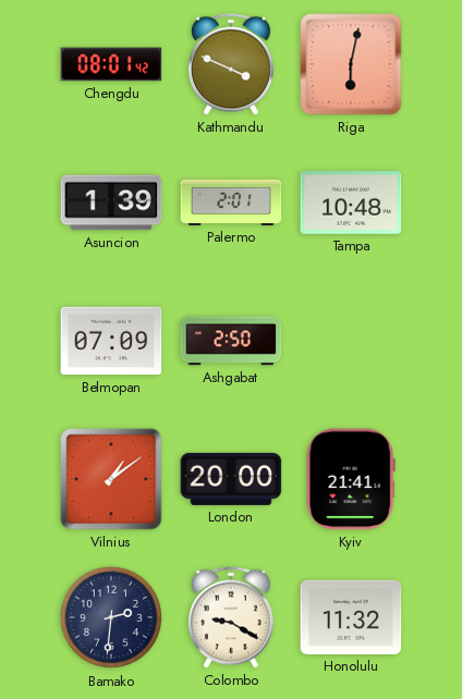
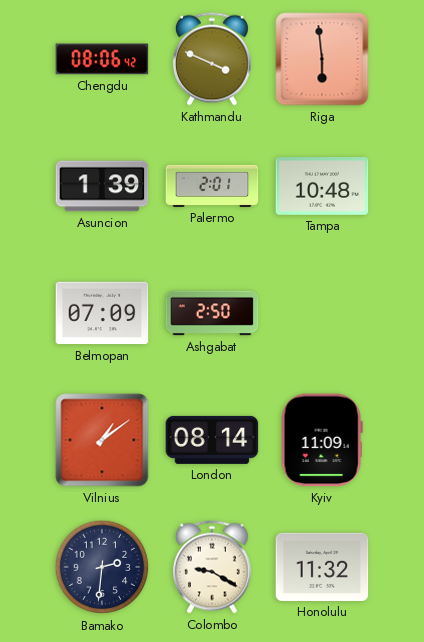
Chengdu: 08:01 -> 08:06 (102, 59)
Riga: 6:02 -> 5:59 (322, 59)
London: 20:00 -> 08:14 (212, 440)
Kyiv: 21:41 -> 11:09 (322, 440)
